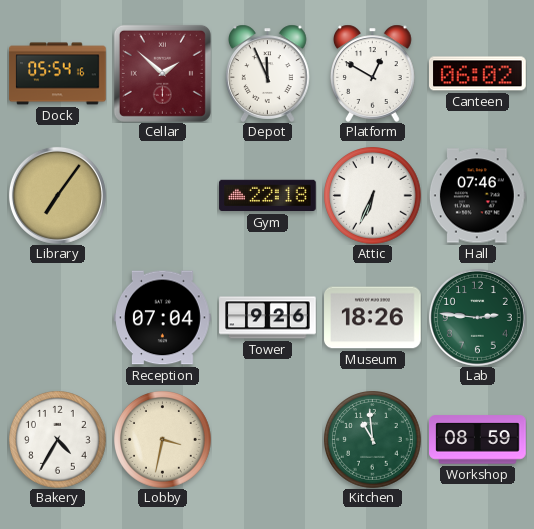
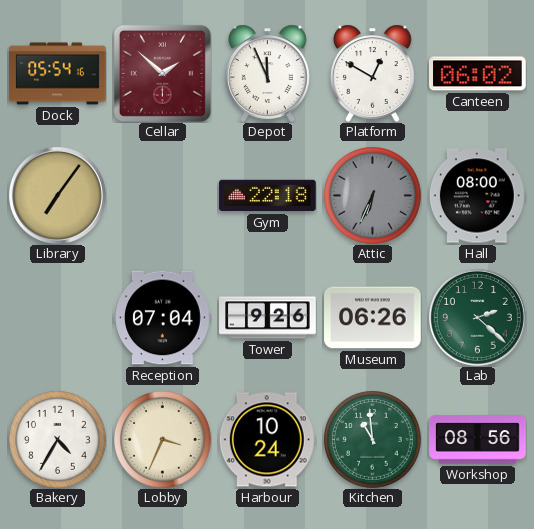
Attic dial: white -> grey (373, 196)
Hall: 07:46 -> 08:00 (477, 196)
Museum: 18:26 -> 06:26 (373, 318)
Lab: 2:46 -> 2:22 (477, 317)
Lobby: 3:32 -> 3:34 (163, 440)
Harbour: none -> 10:24 (267, 440)
Workshop: 08:59 -> 08:56 (478, 440)
